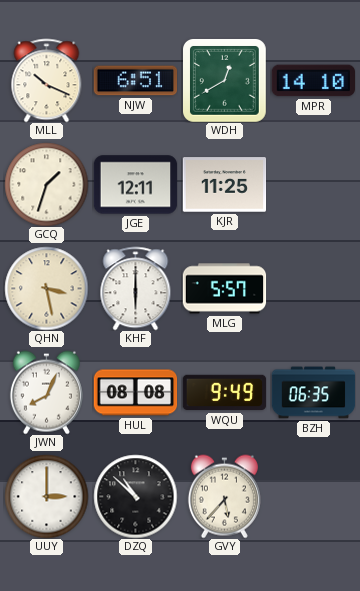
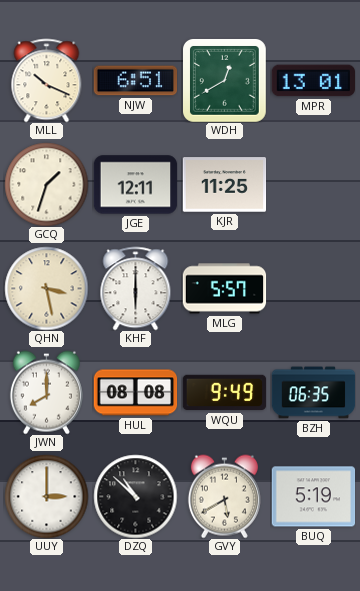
MPR: 14:10 -> 13:01 (313, 81)
JWN: 8:04 -> 8:00 (46, 392)
GVY: 5:37 -> 5:40 (224, 496)
BUQ: none -> 5:19 (313, 497)
